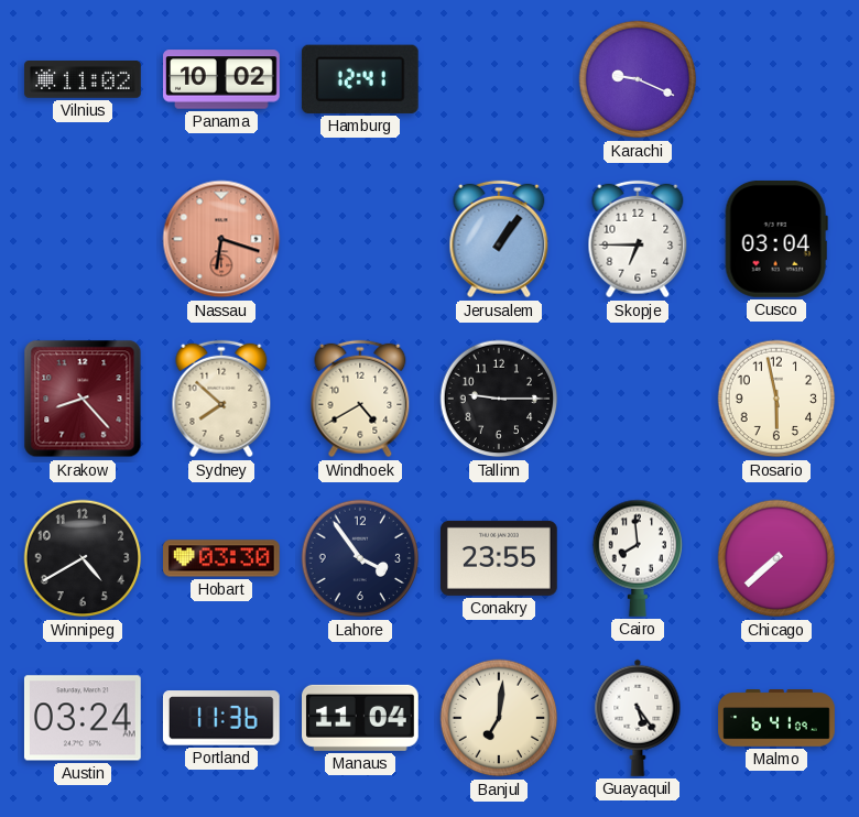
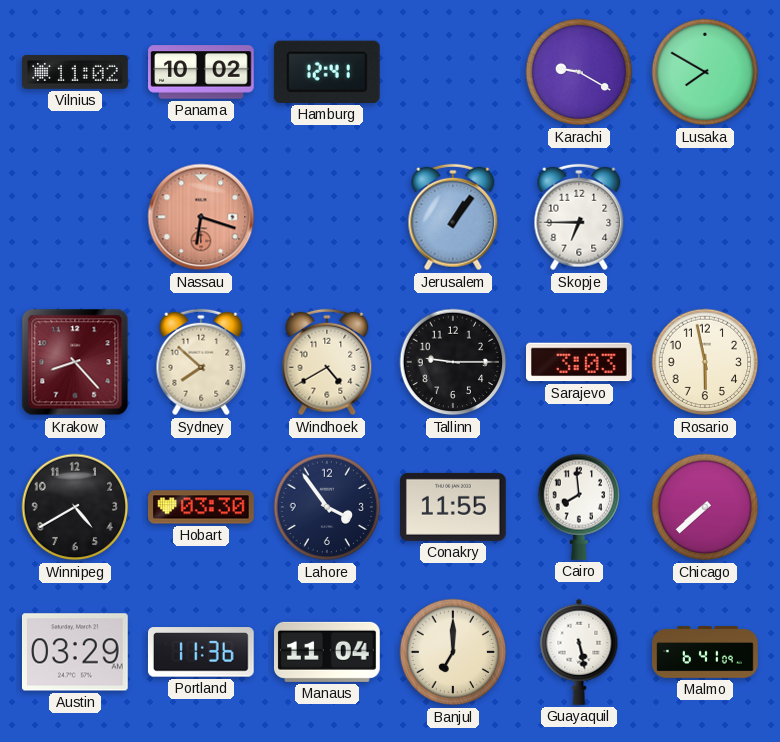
Karachi: 9:19 -> 9:20 (579, 72)
Lusaka: none -> 7:50 (705, 72)
Cusco: 03:04 -> none (776, 239)
Sarajevo: none -> 3:03 (580, 362)
Conakry: 23:55 -> 11:55 (454, 507)
Austin: 03:24 -> 03:29 (75, 652)
Banjul: 7:01 -> 7:00 (453, 652)
Guayaquil: 5:24 -> 5:28 (579, 652)
